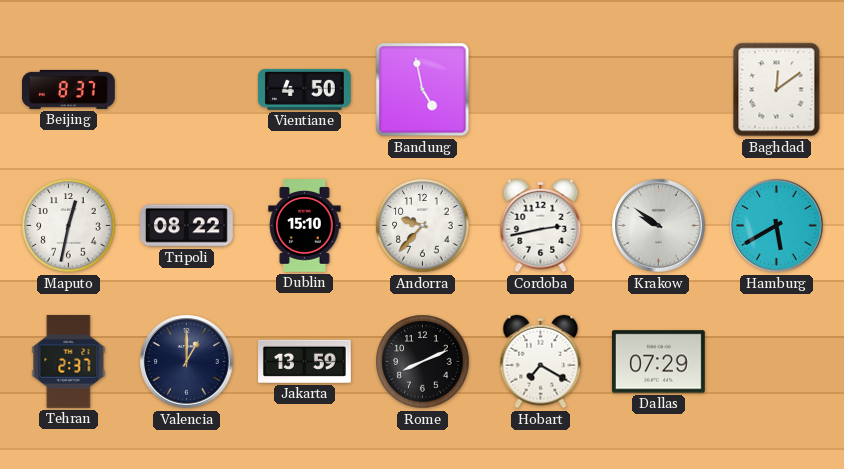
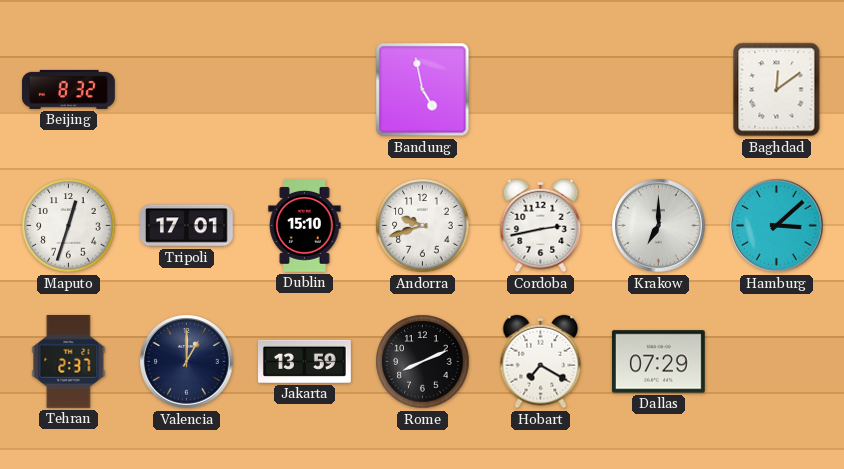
Beijing: 8:37 -> 8:32 (69, 89)
Vientiane: 4:50 -> none (305, 89)
Maputo: 12:32 -> 12:33 (69, 226)
Tripoli: 08:22 -> 17:01 (187, 226)
Andorra: 9:37 -> 9:42 (423, 226)
Krakow: 9:51 -> 7:00 (659, 226)
Hamburg: 5:40 -> 3:08 (777, 226)
